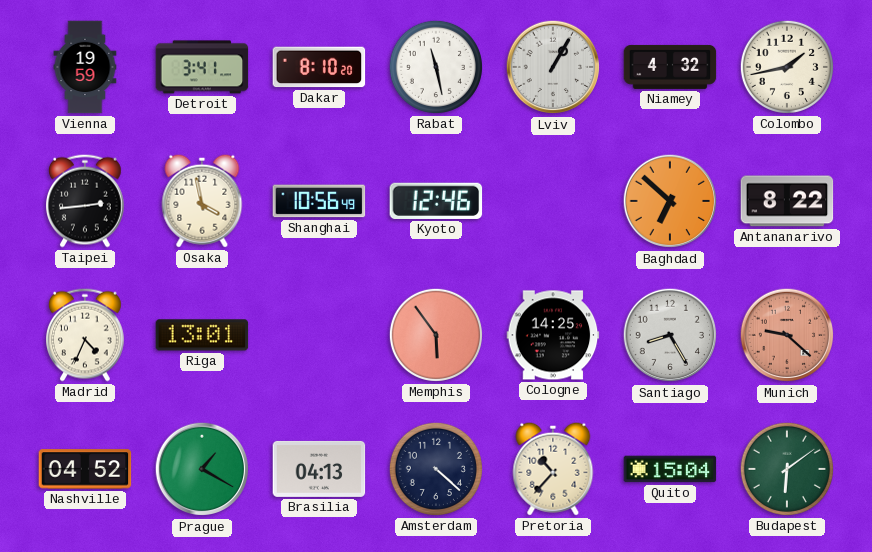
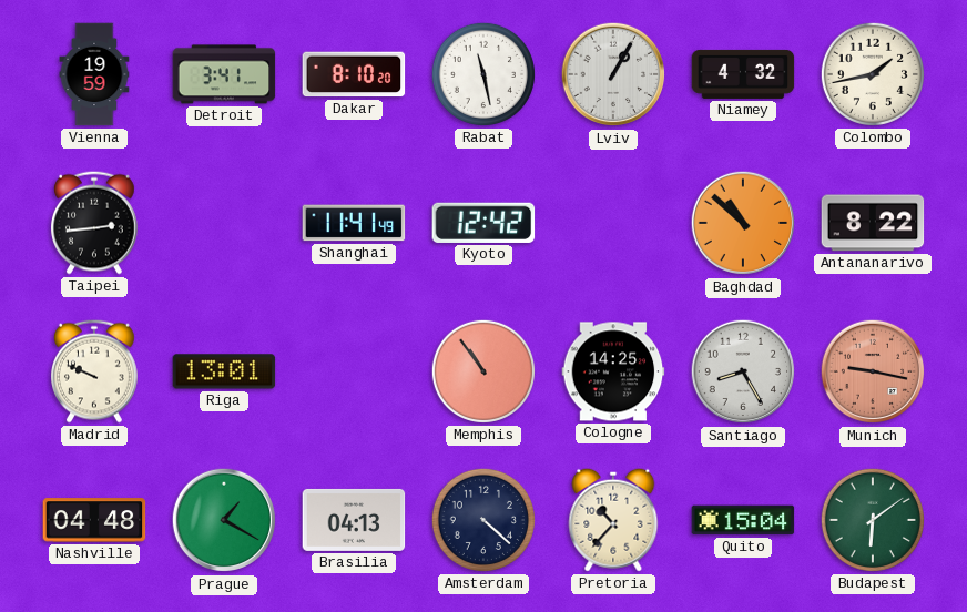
Osaka: 3:58 -> none (202, 201)
Shanghai: 10:56 -> 11:41 (354, 223)
Kyoto: 12:46 -> 12:42 (483, 223)
Baghdad: 6:52 -> 10:52 (743, 223)
Madrid: 4:34 -> 9:49 (95, 371)
Memphis: 5:54 -> 10:54 (483, 371)
Munich: 9:22 -> 9:17 (873, 371)
Nashville: 04:52 -> 04:48 (94, 520)
